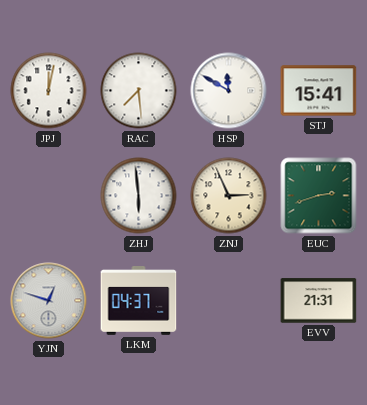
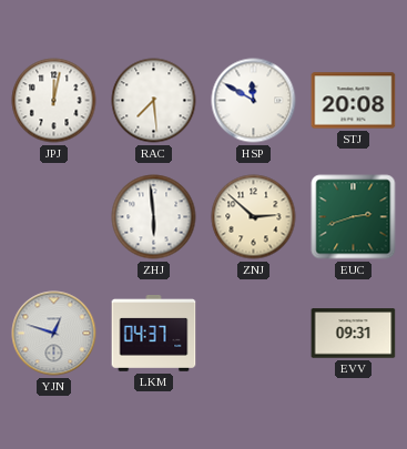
STJ: 15:41 -> 20:08 (354, 101)
ZNJ: 2:56 -> 2:52 (254, 217)
EVV: 21:31 -> 09:31 (354, 334)
